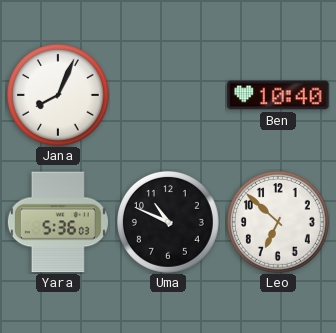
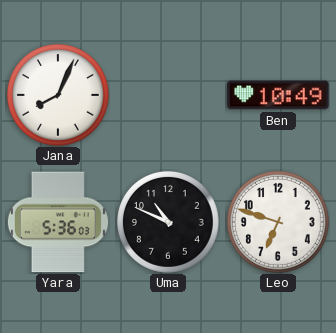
Ben: 10:40 -> 10:49 (278, 95)
Leo: 6:52 -> 6:48 (278, 222)
